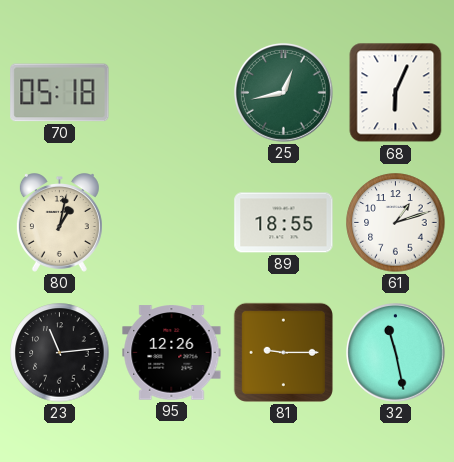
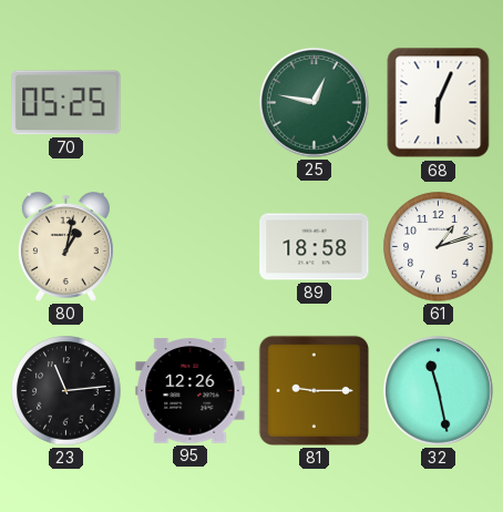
70: 05:18 -> 05:25 (66, 103)
25: 12:43 -> 12:47 (315, 103)
89: 18:55 -> 18:58 (315, 247)
